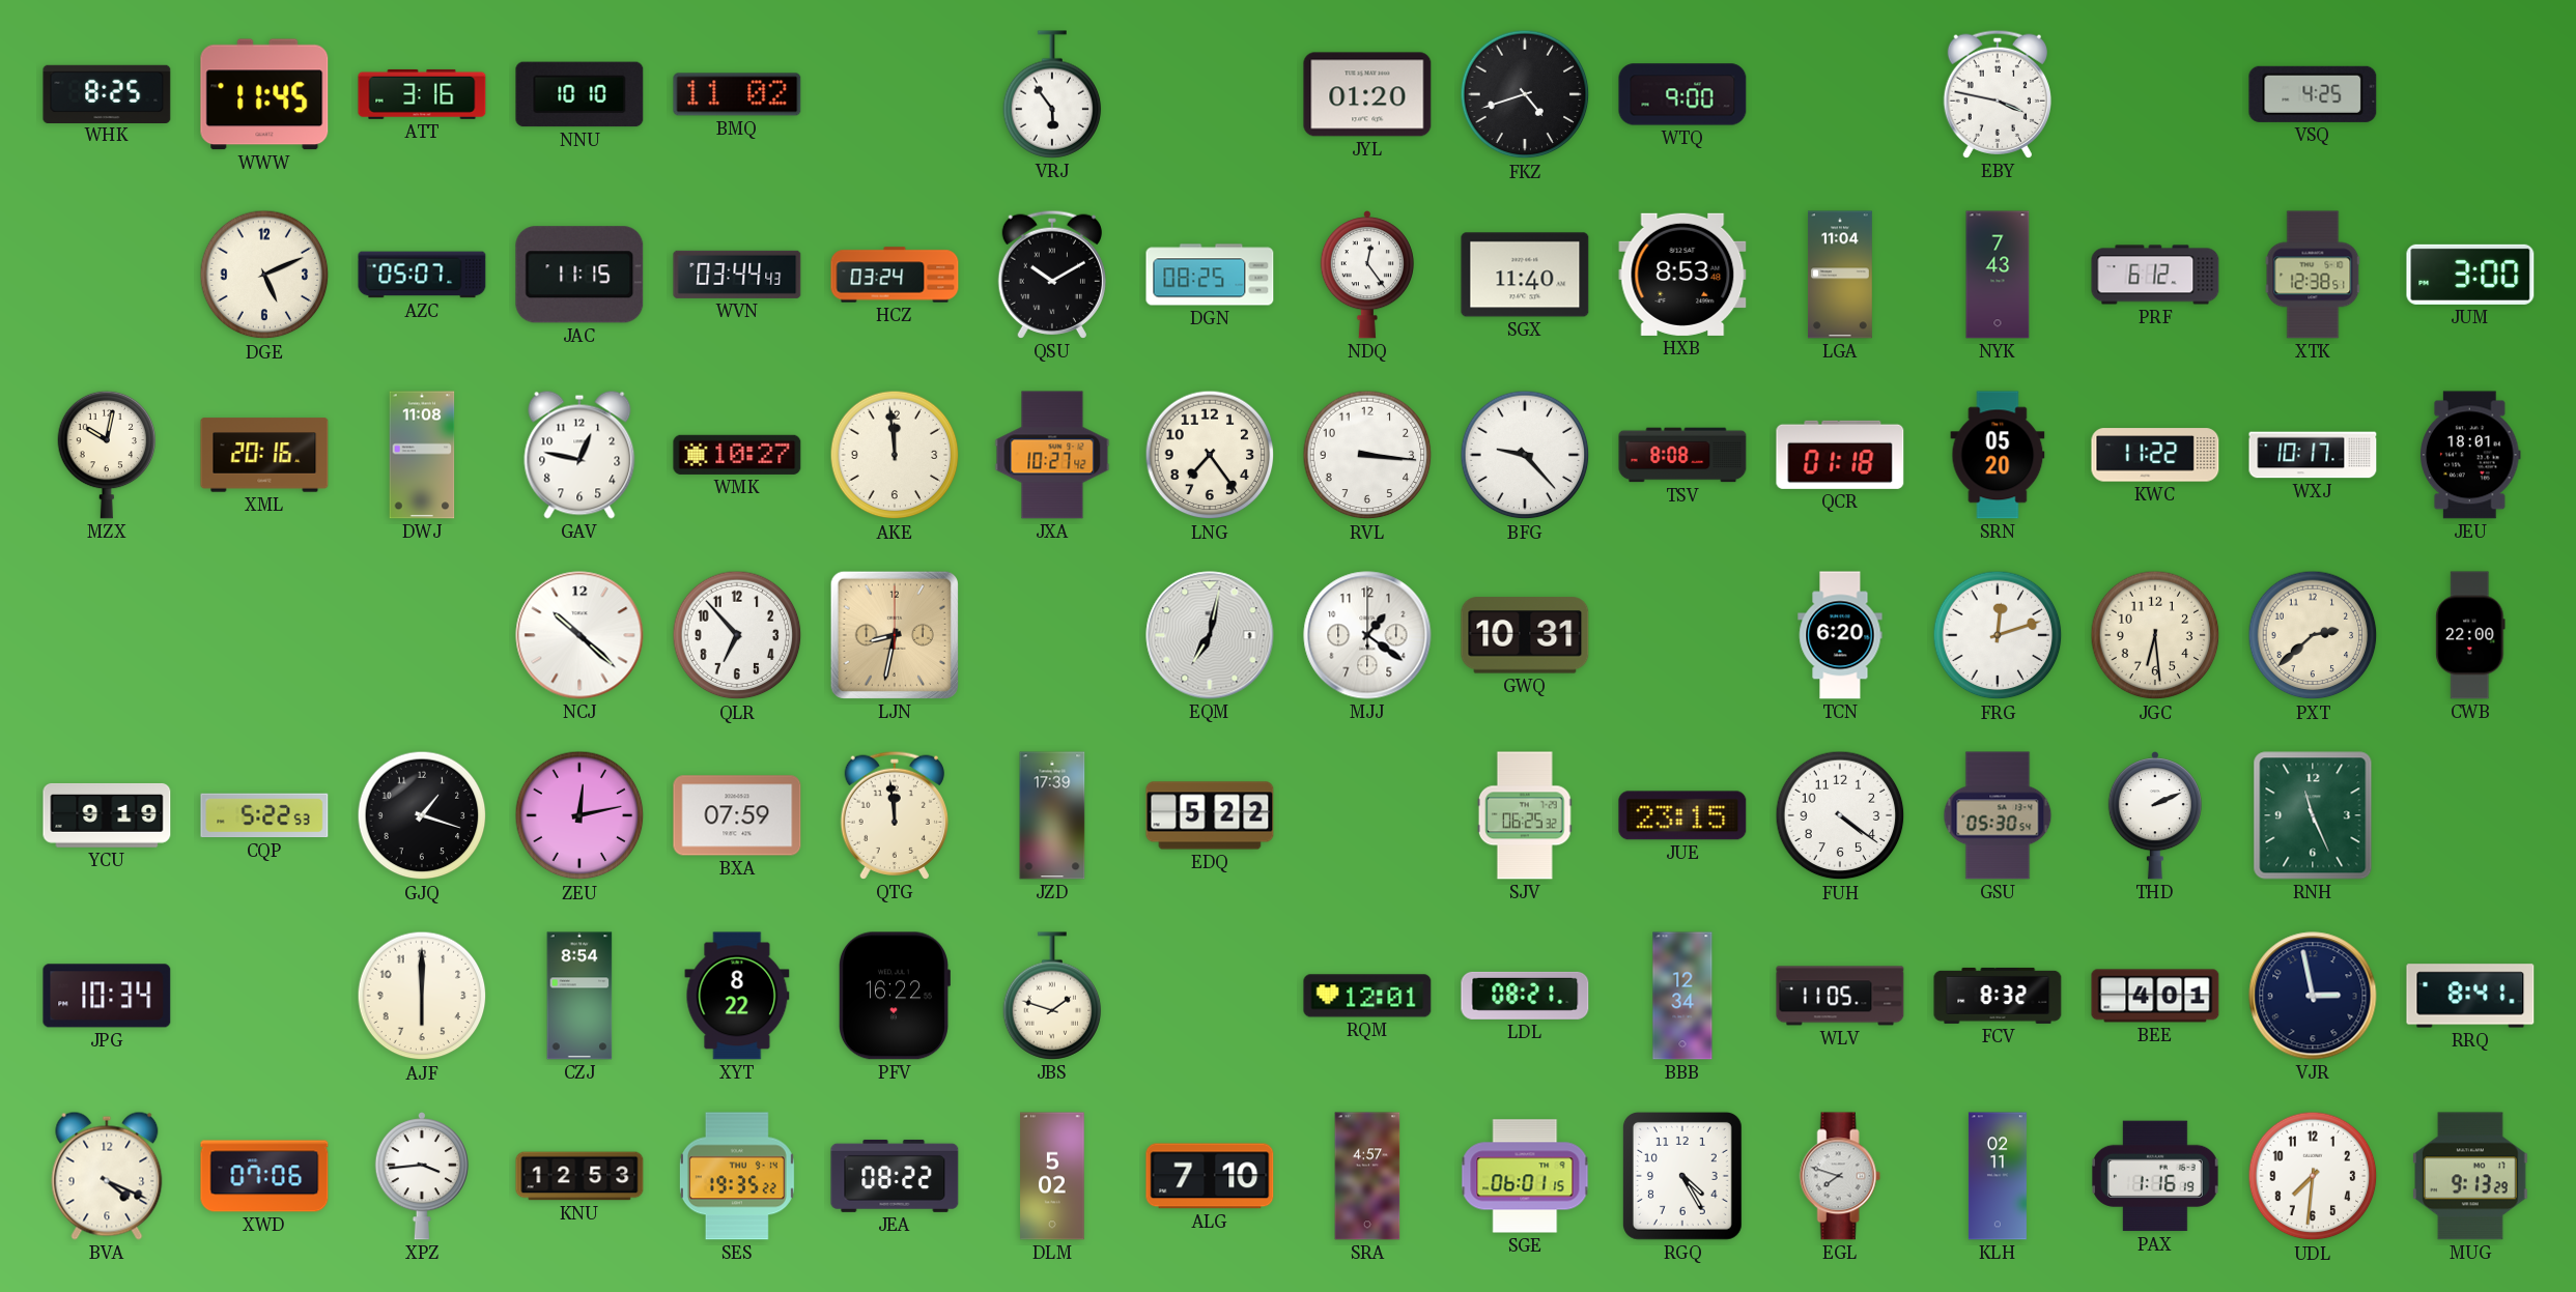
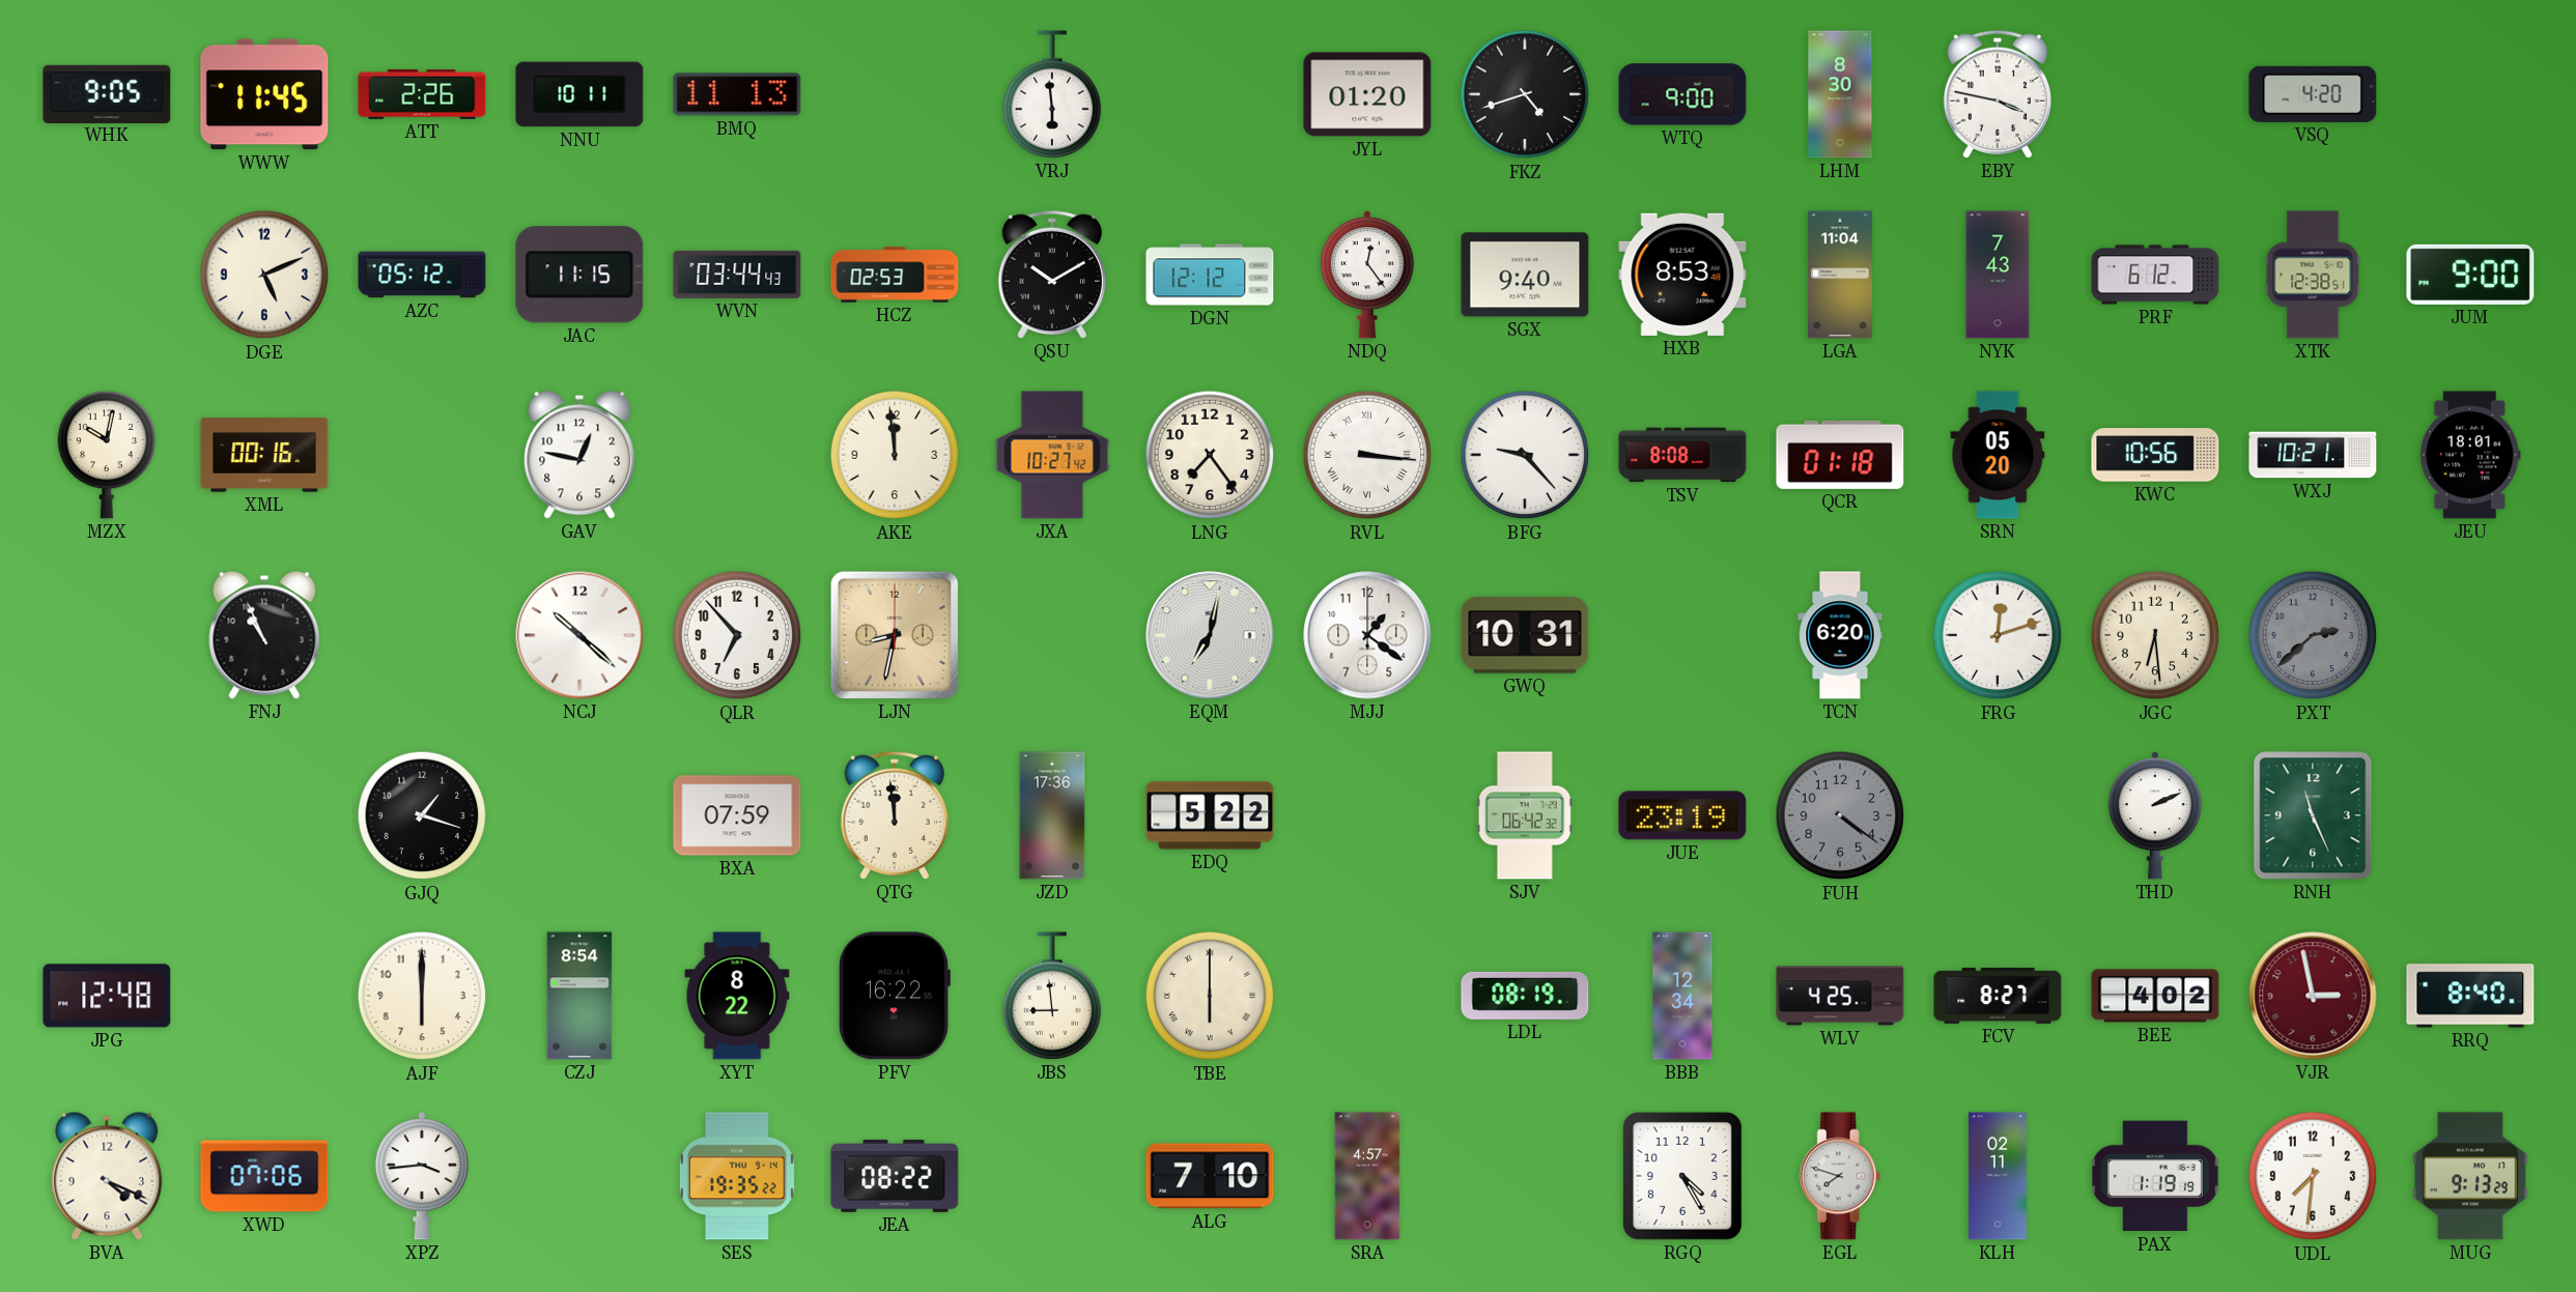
WHK: 8:25 -> 9:05 (107, 93)
ATT: 3:16 -> 2:26 (422, 94)
NNU: 10:10 -> 10:11 (579, 94)
BMQ: 11:02 -> 11:13 (737, 94)
VRJ: 5:54 -> 5:59 (1052, 94)
LHM: none -> 8:30 (1840, 94)
VSQ: 4:25 -> 4:20 (2313, 94)
AZC: 05:07 -> 05:12 (422, 275)
HCZ: 03:24 -> 02:53 (895, 275)
DGN: 08:25 -> 12:12 (1210, 275)
SGX: 11:40 -> 9:40 (1525, 275)
JUM: 3:00 -> 9:00 (2470, 275)
XML: 20:16 -> 00:16 (264, 455)
DWJ: 11:08 -> none (422, 455)
WMK: 10:27 -> none (737, 455)
RVL numerals: Arabic -> Roman (1367, 455)
KWC: 11:22 -> 10:56 (2155, 455)
WXJ: 10:17 -> 10:21 (2313, 455)
FNJ: none -> 10:56 (264, 635)
PXT dial: cream -> grey (2313, 635)
CWB: 22:00 -> none (2470, 635)
YCU: 9:19 -> none (107, 815)
CQP: 5:22 -> none (264, 815)
ZEU: 12:13 -> none (579, 815)
JZD: 17:39 -> 17:36 (1052, 815)
SJV: 06:25 -> 06:42 (1525, 815)
JUE: 23:15 -> 23:19 (1682, 815)
FUH dial: white -> grey (1840, 815)
GSU: 05:30 -> none (1998, 815)
JPG: 10:34 -> 12:48 (107, 996)
JBS: 1:48 -> 8:59 (1052, 996)
TBE: none -> 6:00 (1210, 996)
RQM: 12:01 -> none (1367, 996)
LDL: 08:21 -> 08:19 (1525, 996)
WLV: 11:05 -> 4:25 (1840, 996)
FCV: 8:32 -> 8:27 (1998, 996)
BEE: 4:01 -> 4:02 (2155, 996)
VJR dial: navy -> burgundy (2313, 996)
RRQ: 8:41 -> 8:40 (2470, 996)
KNU: 12:53 -> none (579, 1176)
DLM: 5:02 -> none (1052, 1176)
SGE: 06:01 -> none (1525, 1176)
PAX: 1:16 -> 1:19 (2155, 1176)
